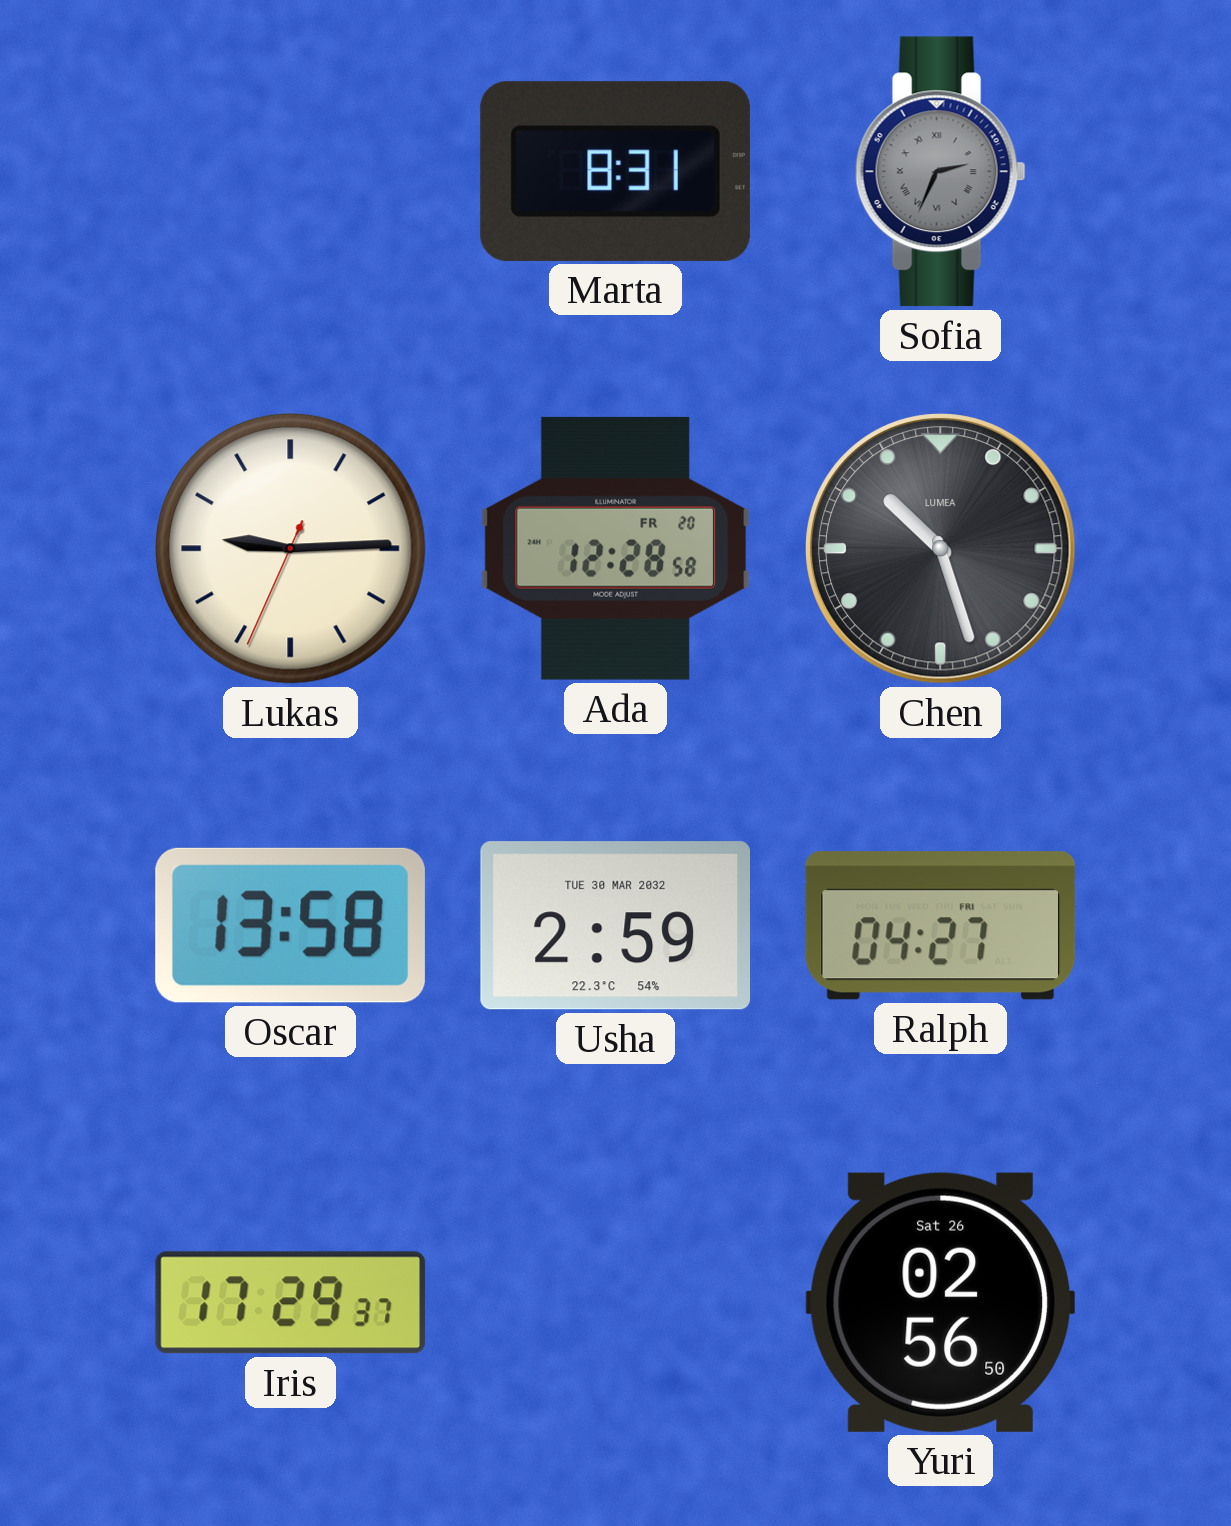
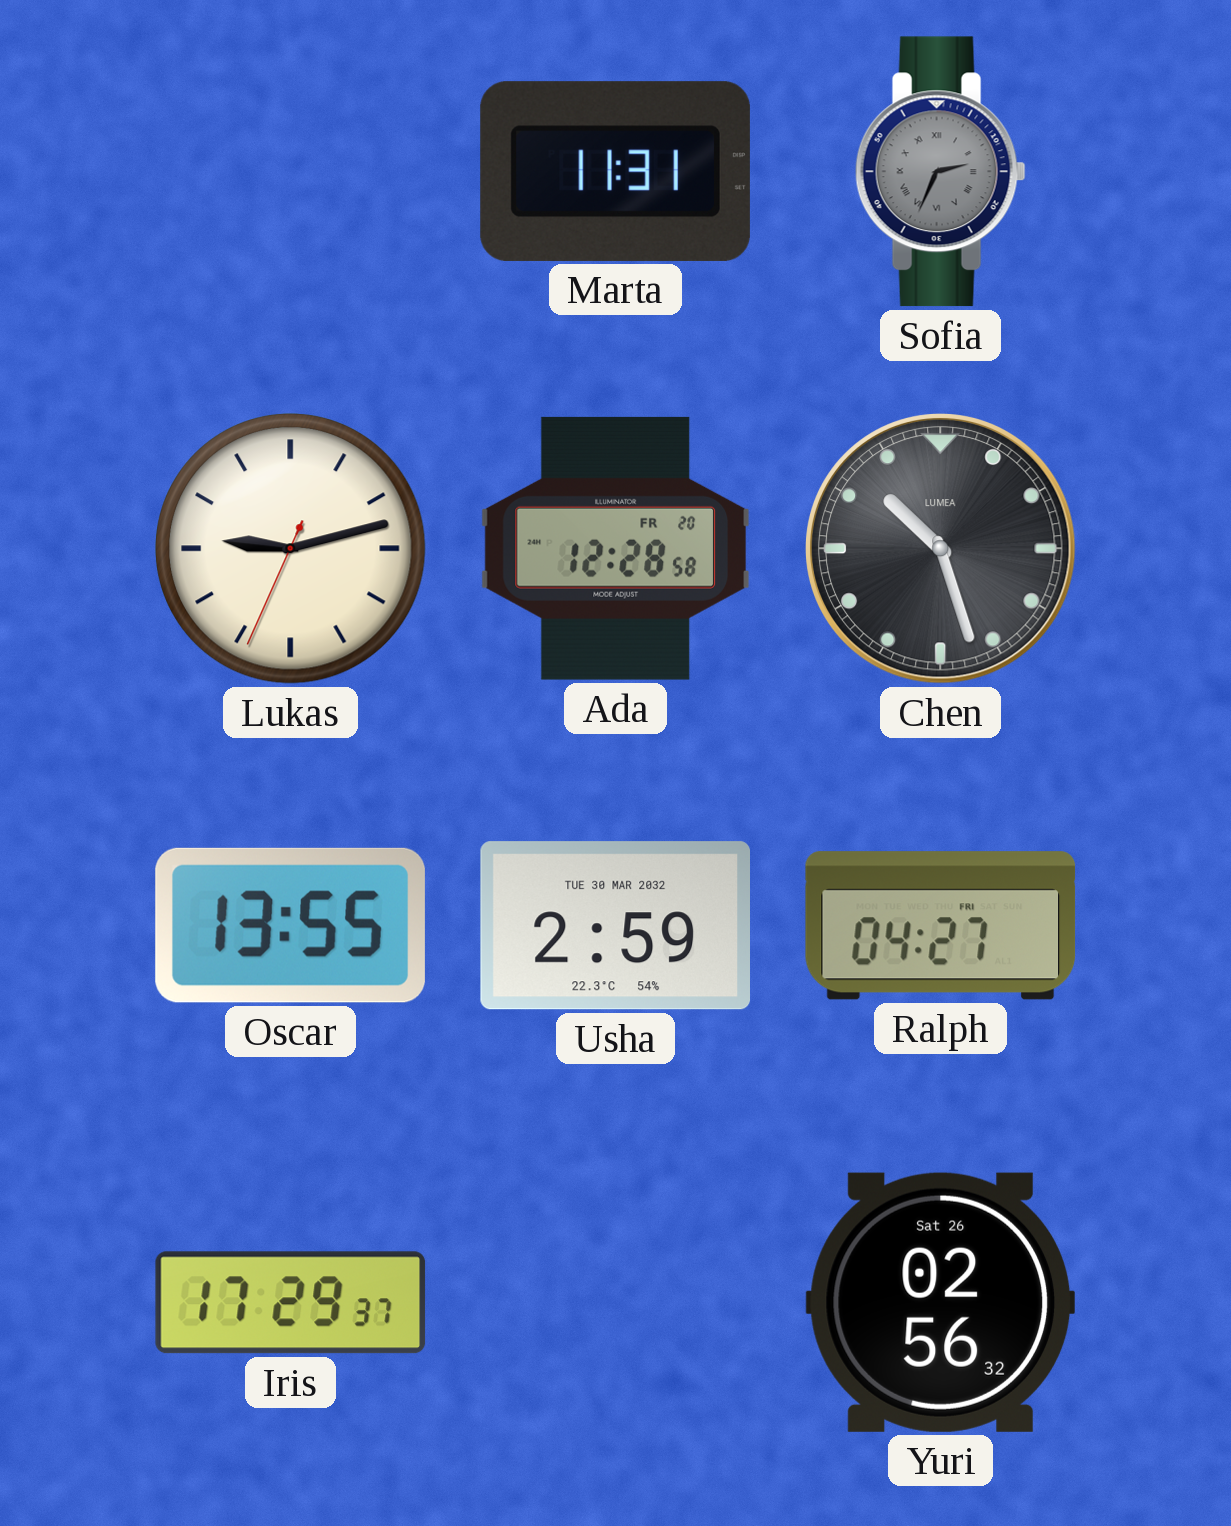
Marta: 8:31 -> 11:31 (615, 171)
Lukas: 9:14 -> 9:12 (291, 549)
Oscar: 13:58 -> 13:55 (290, 925)
Yuri: 02:56:50 -> 02:56:32 (940, 1302)
